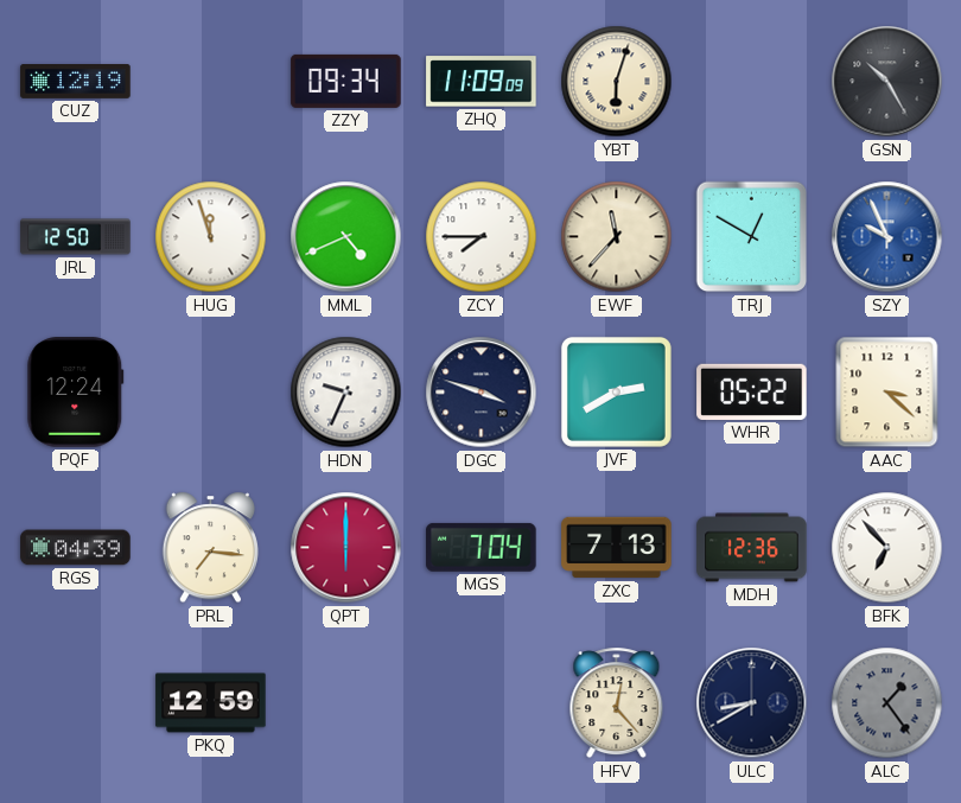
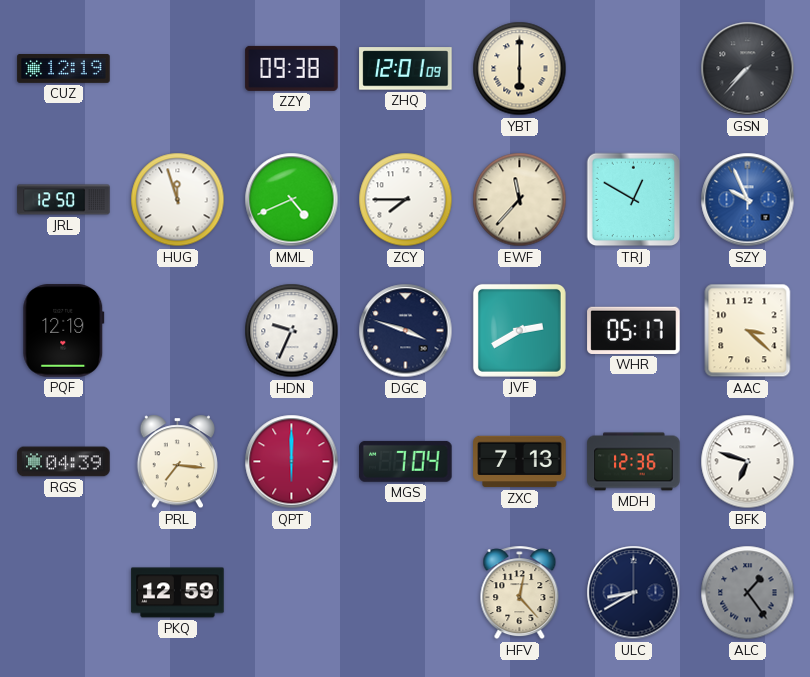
ZZY: 09:34 -> 09:38 (292, 68)
ZHQ: 11:09 -> 12:01 (406, 69)
YBT: 6:03 -> 6:00 (520, 69)
GSN: 10:25 -> 7:37 (748, 69)
PQF: 12:24 -> 12:19 (64, 331)
WHR: 05:22 -> 05:17 (634, 330)
BFK: 6:53 -> 6:48 (748, 462)
